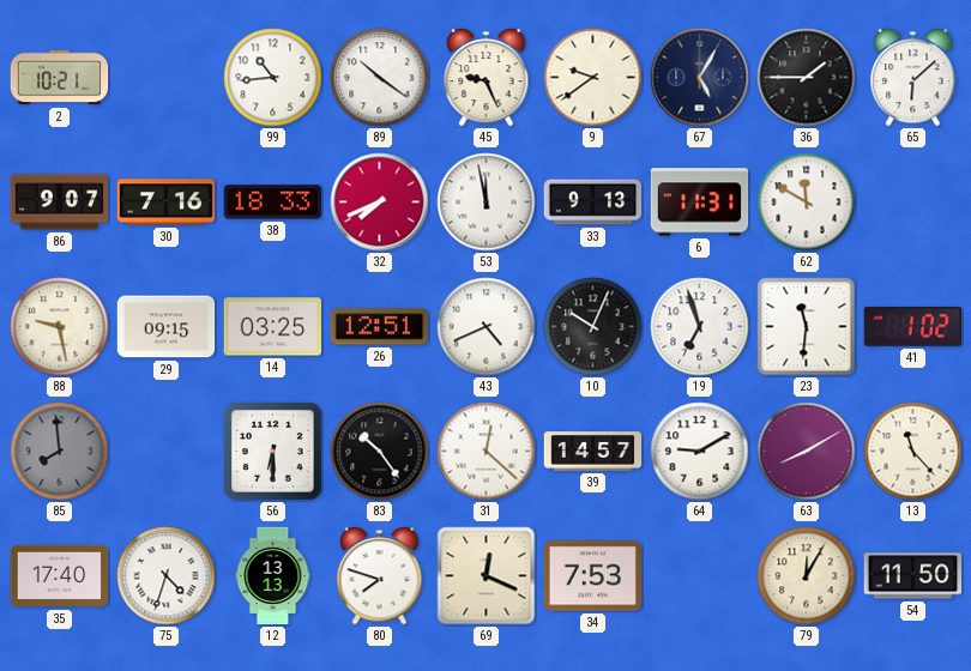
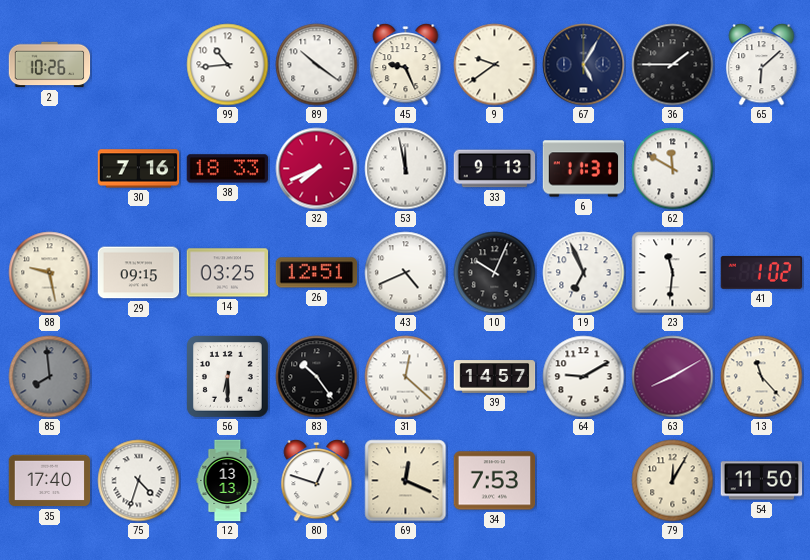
2: 10:21 -> 10:26 (50, 65)
86: 9:07 -> none (60, 202)
19: 6:57 -> 6:56 (584, 273)
80: 7:48 -> 12:48 (317, 481)
